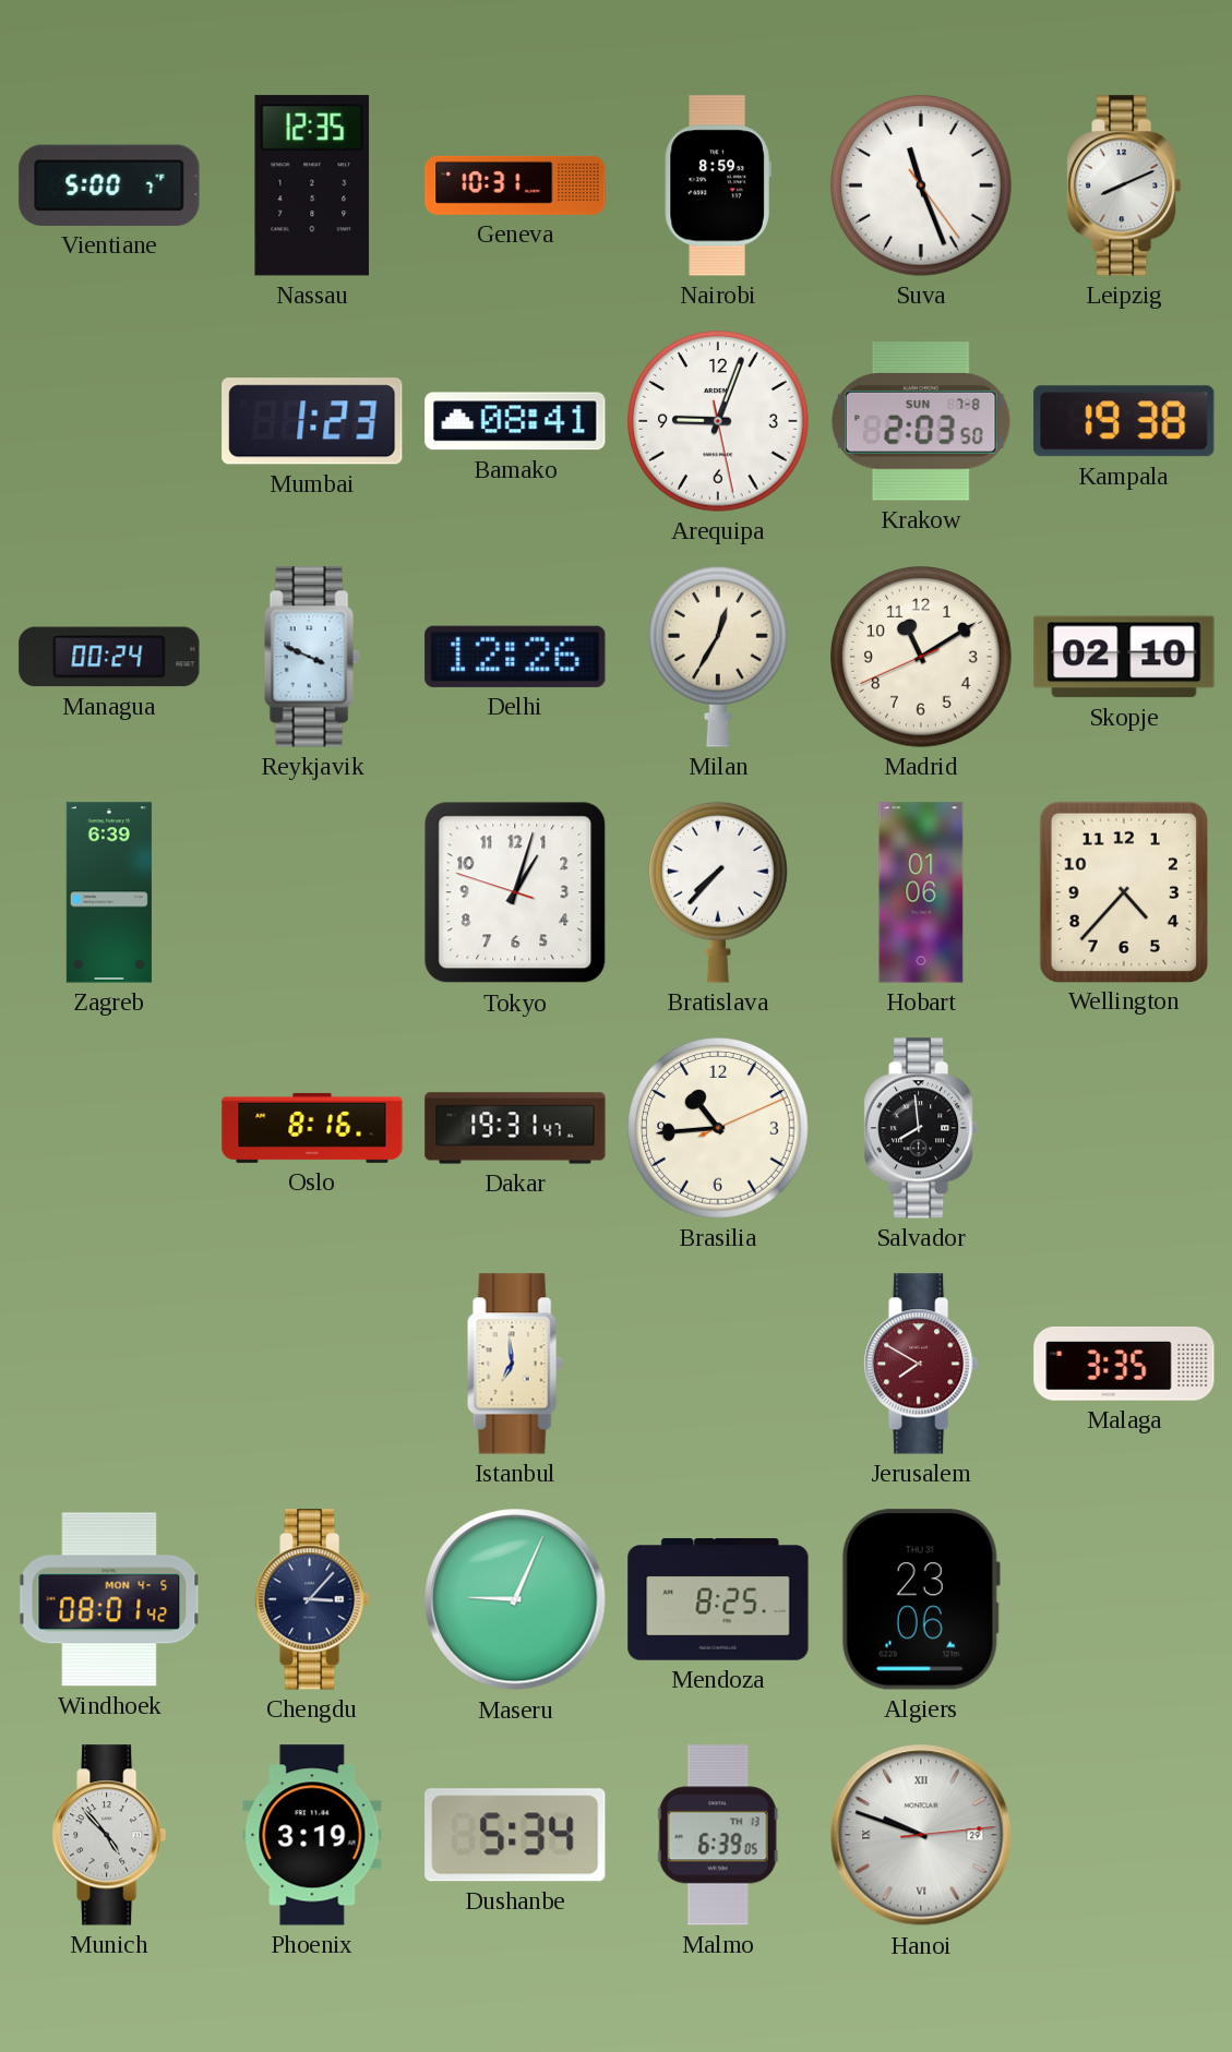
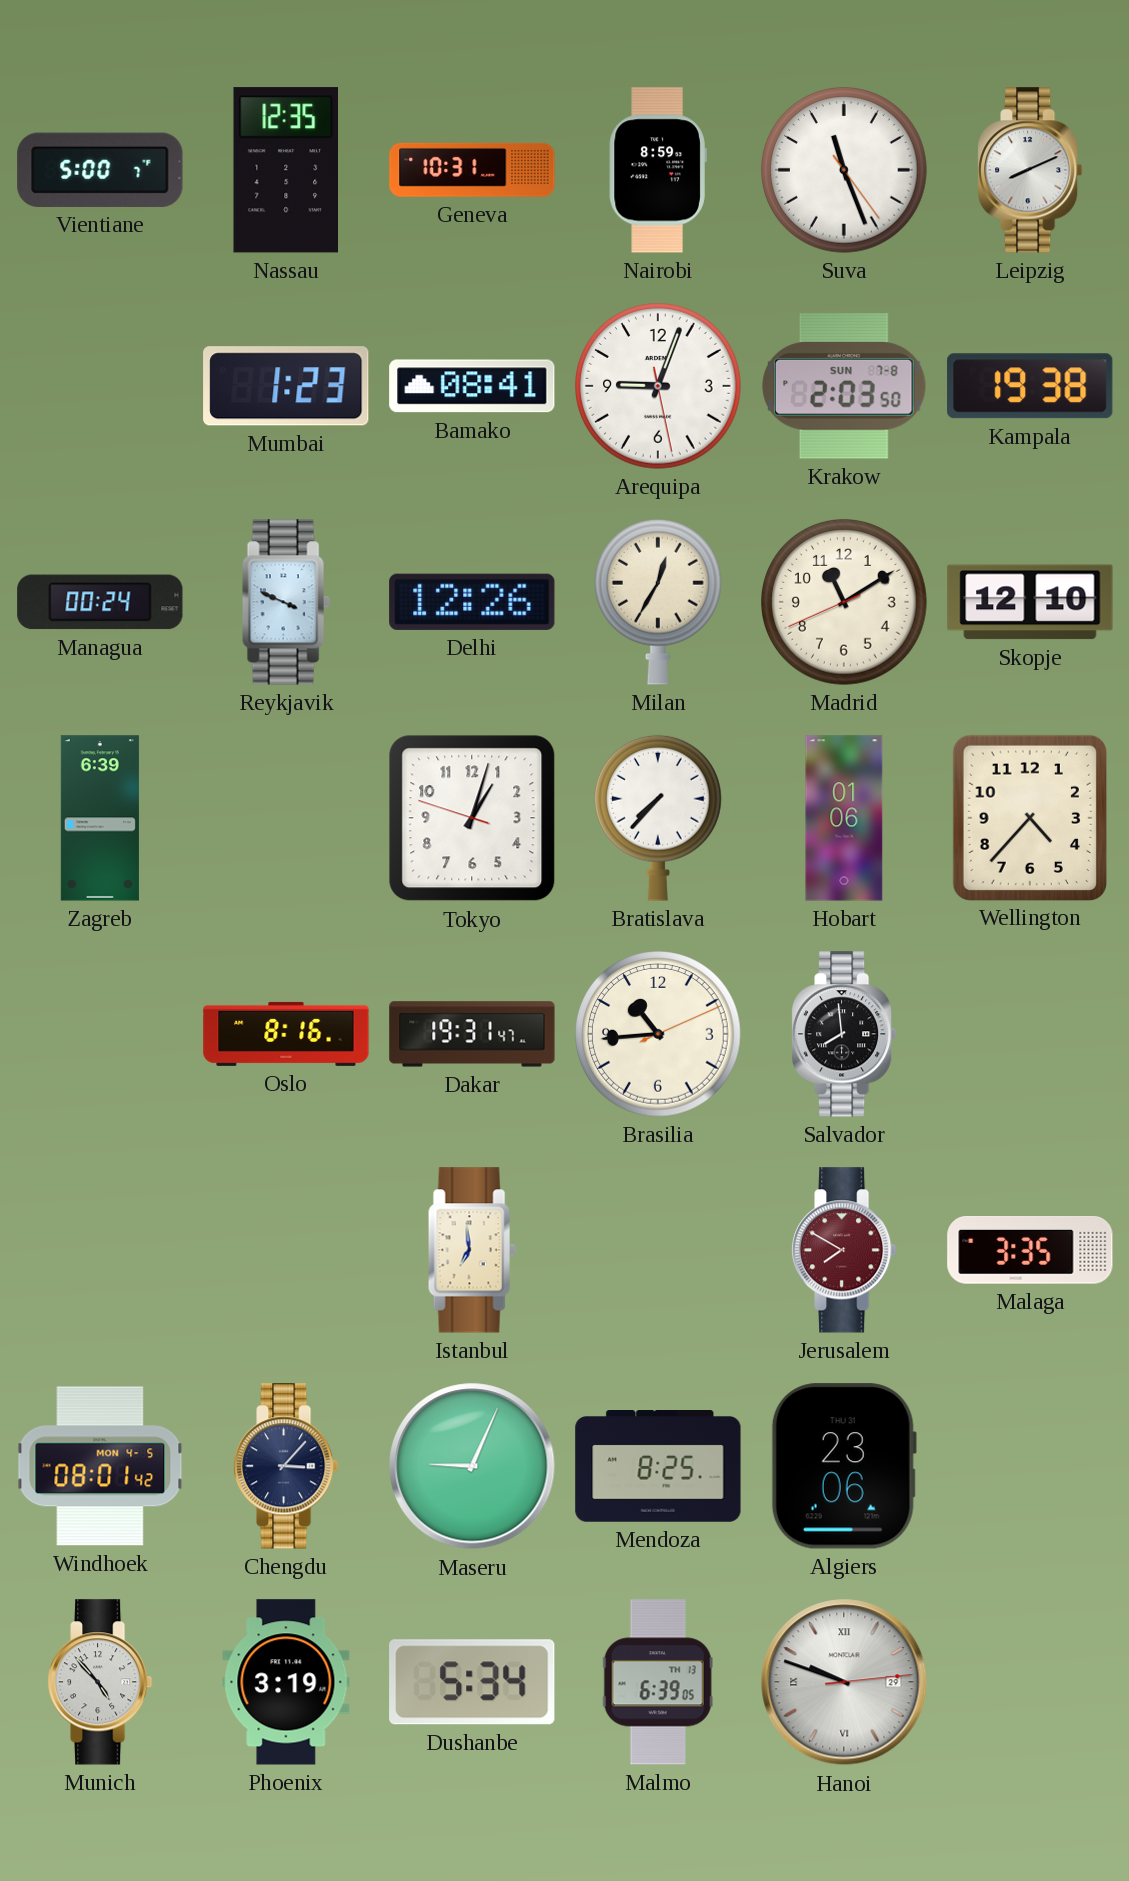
Skopje: 02:10 -> 12:10 (1030, 602)
